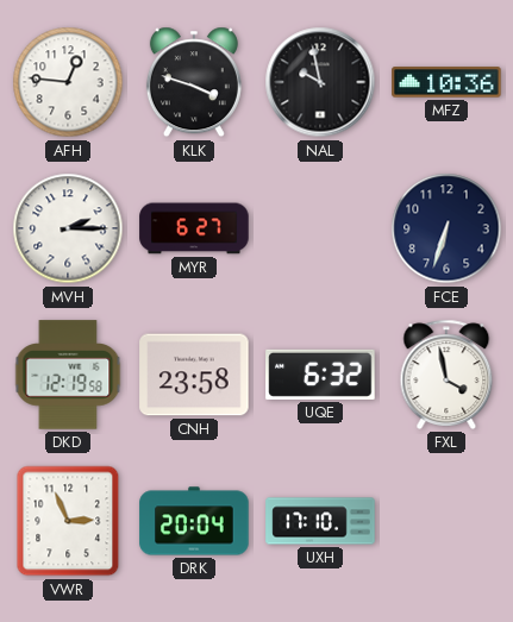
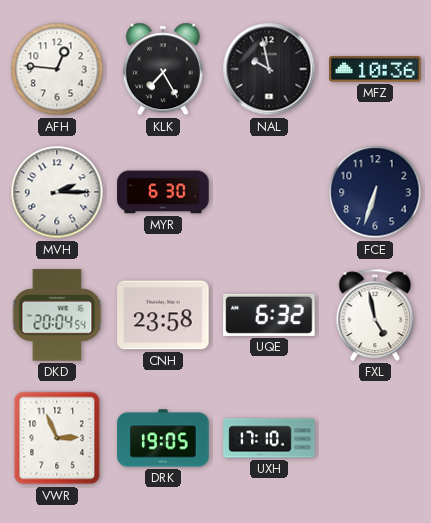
KLK: 3:48 -> 7:25 (163, 69)
MYR: 6:27 -> 6:30 (163, 192)
DKD: 12:19 -> 20:04 (57, 315)
FXL: 3:58 -> 4:58 (375, 315)
DRK: 20:04 -> 19:05 (163, 438)
